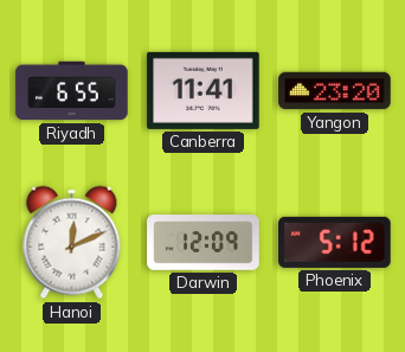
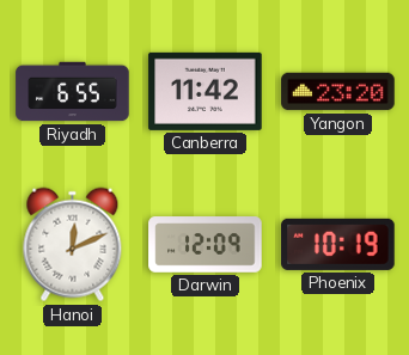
Canberra: 11:41 -> 11:42 (206, 91)
Phoenix: 5:12 -> 10:19 (338, 244)
